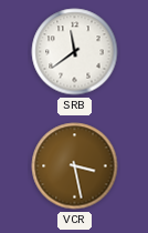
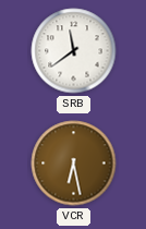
VCR: 3:28 -> 6:28 (74, 164)
